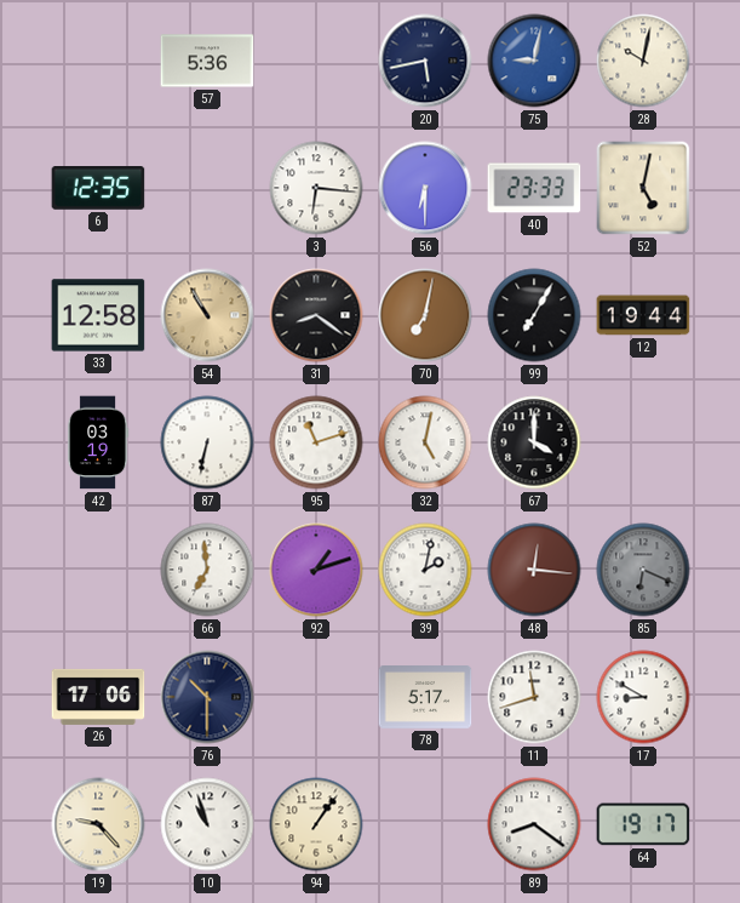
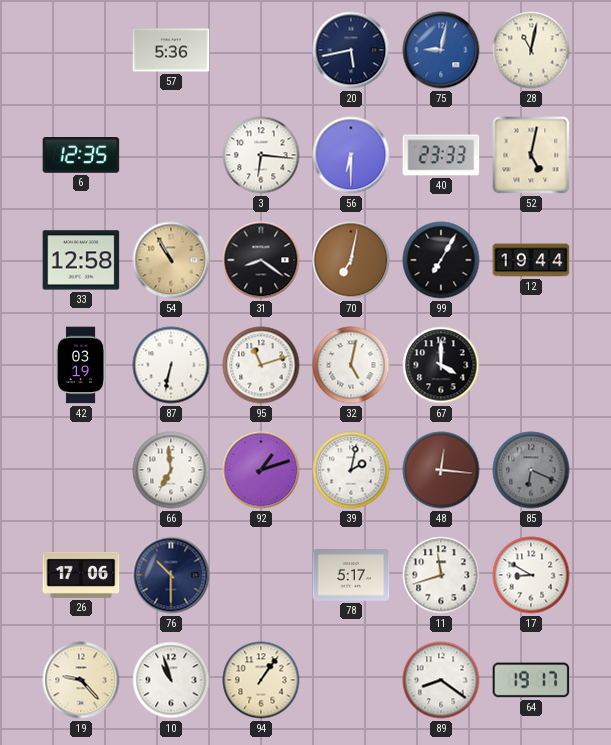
28: 10:02 -> 11:02 (531, 50)
